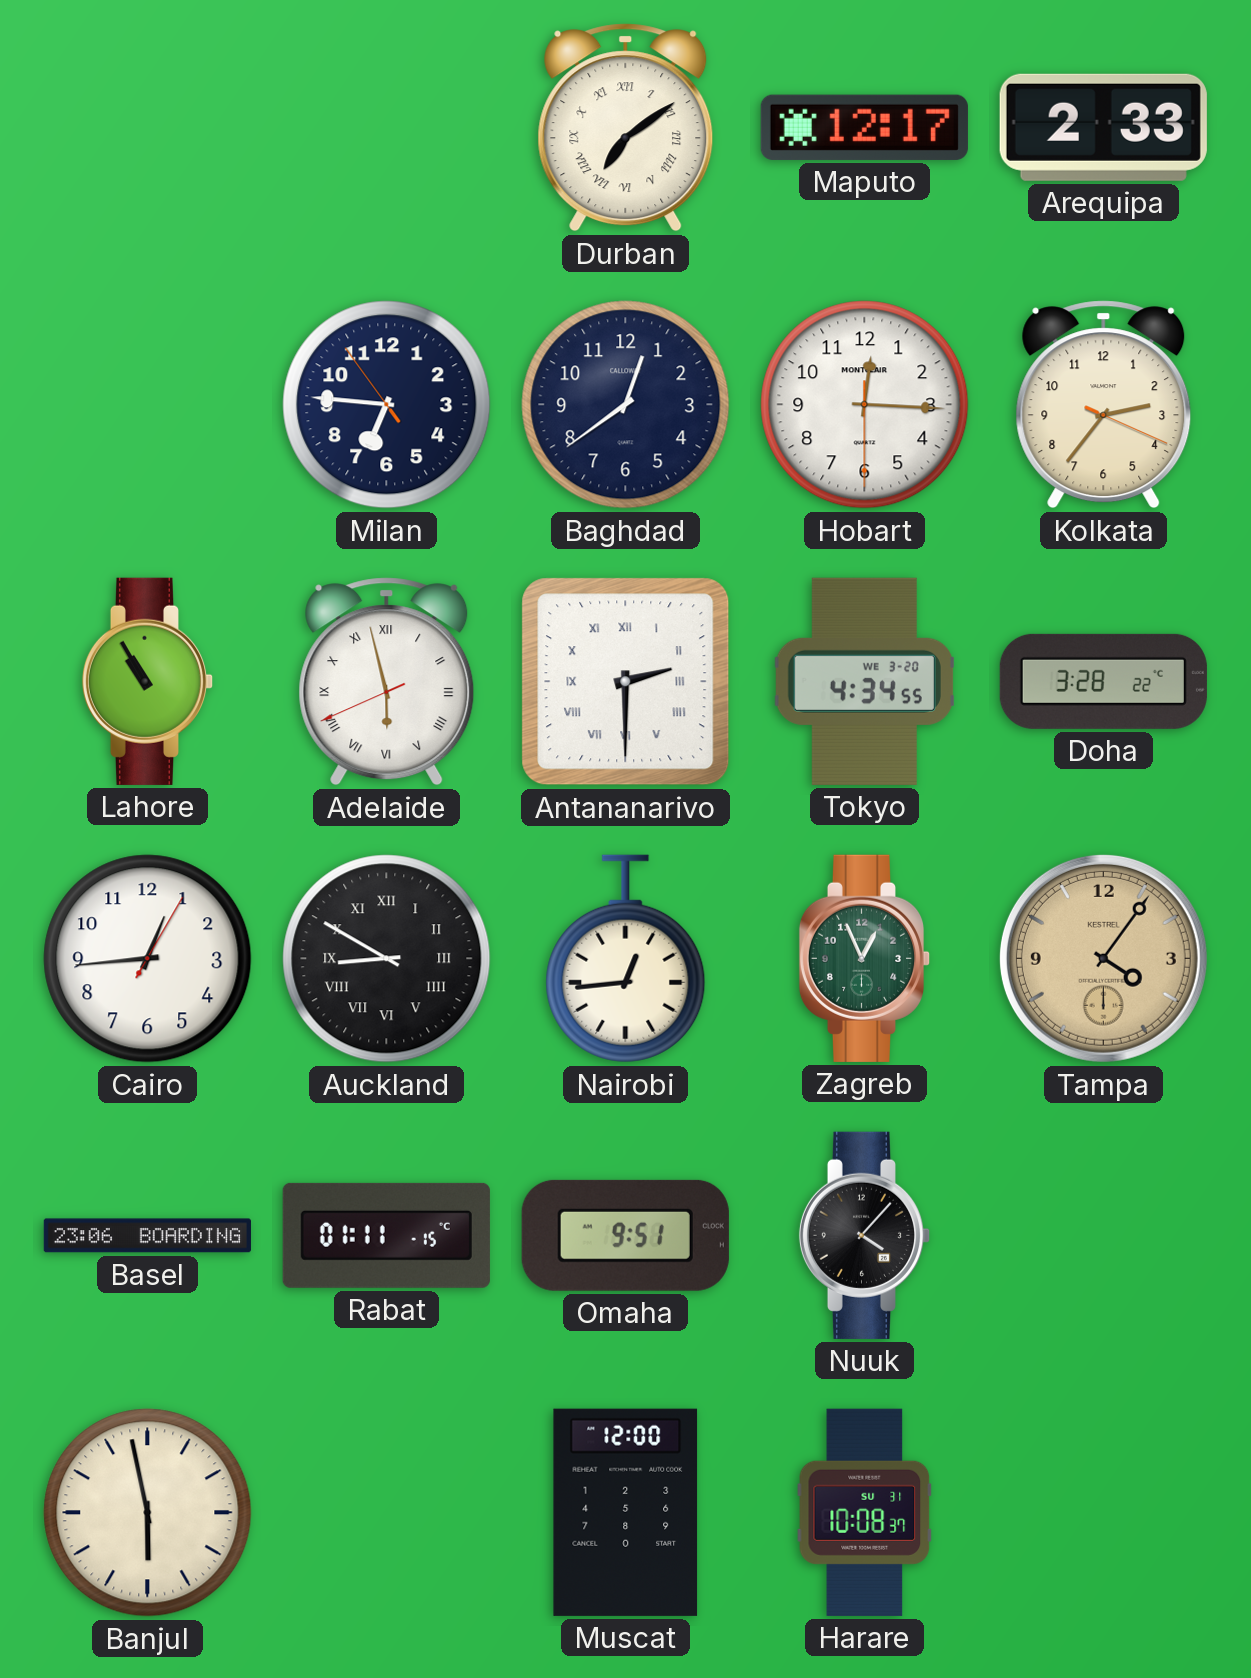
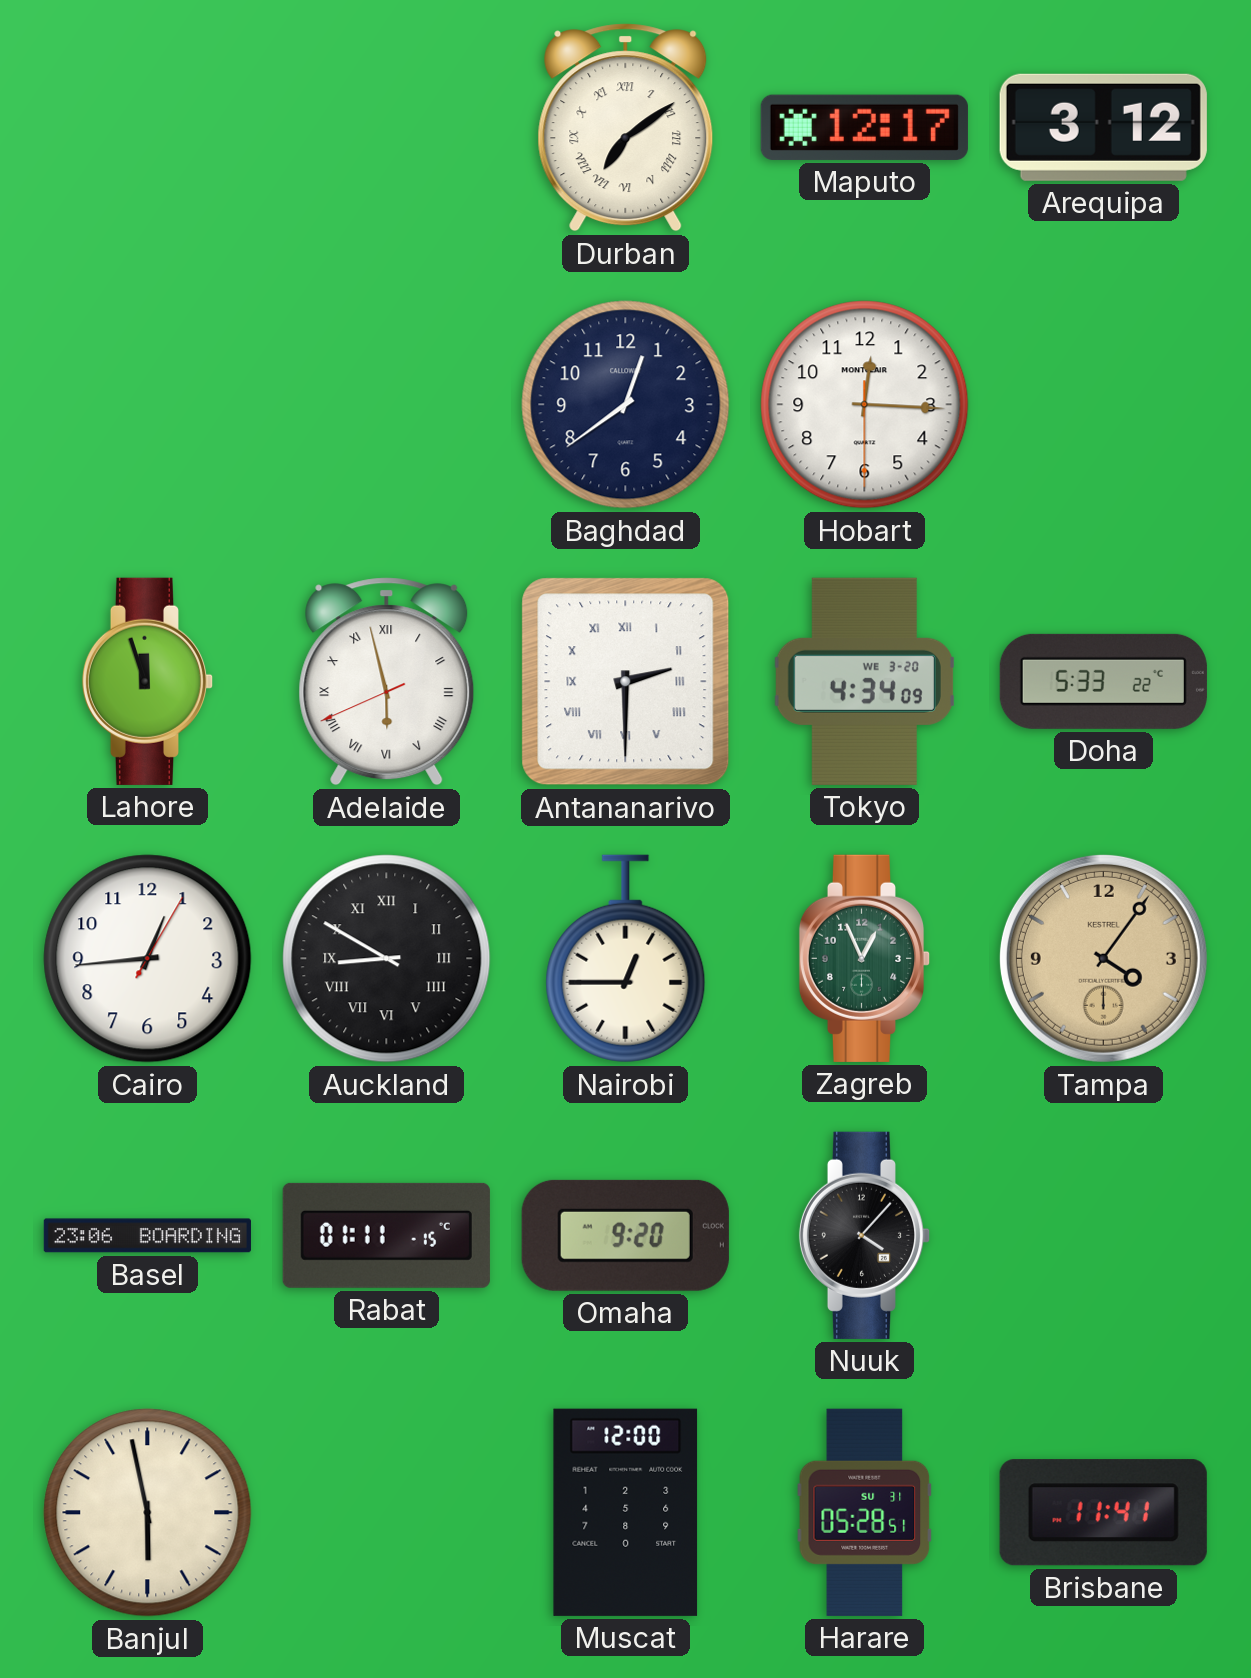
Arequipa: 2:33 -> 3:12 (1103, 127)
Milan: 6:45 -> none (387, 405)
Kolkata: 2:36 -> none (1104, 405)
Lahore: 10:55 -> 11:57 (148, 681)
Tokyo: 4:34:55 -> 4:34:09 (864, 681)
Doha: 3:28 -> 5:33 (1103, 681)
Nairobi: 12:44 -> 12:45 (626, 959)
Omaha: 9:51 -> 9:20 (625, 1235)
Harare: 10:08 -> 05:28 (865, 1512)
Brisbane: none -> 11:41 (1103, 1513)
